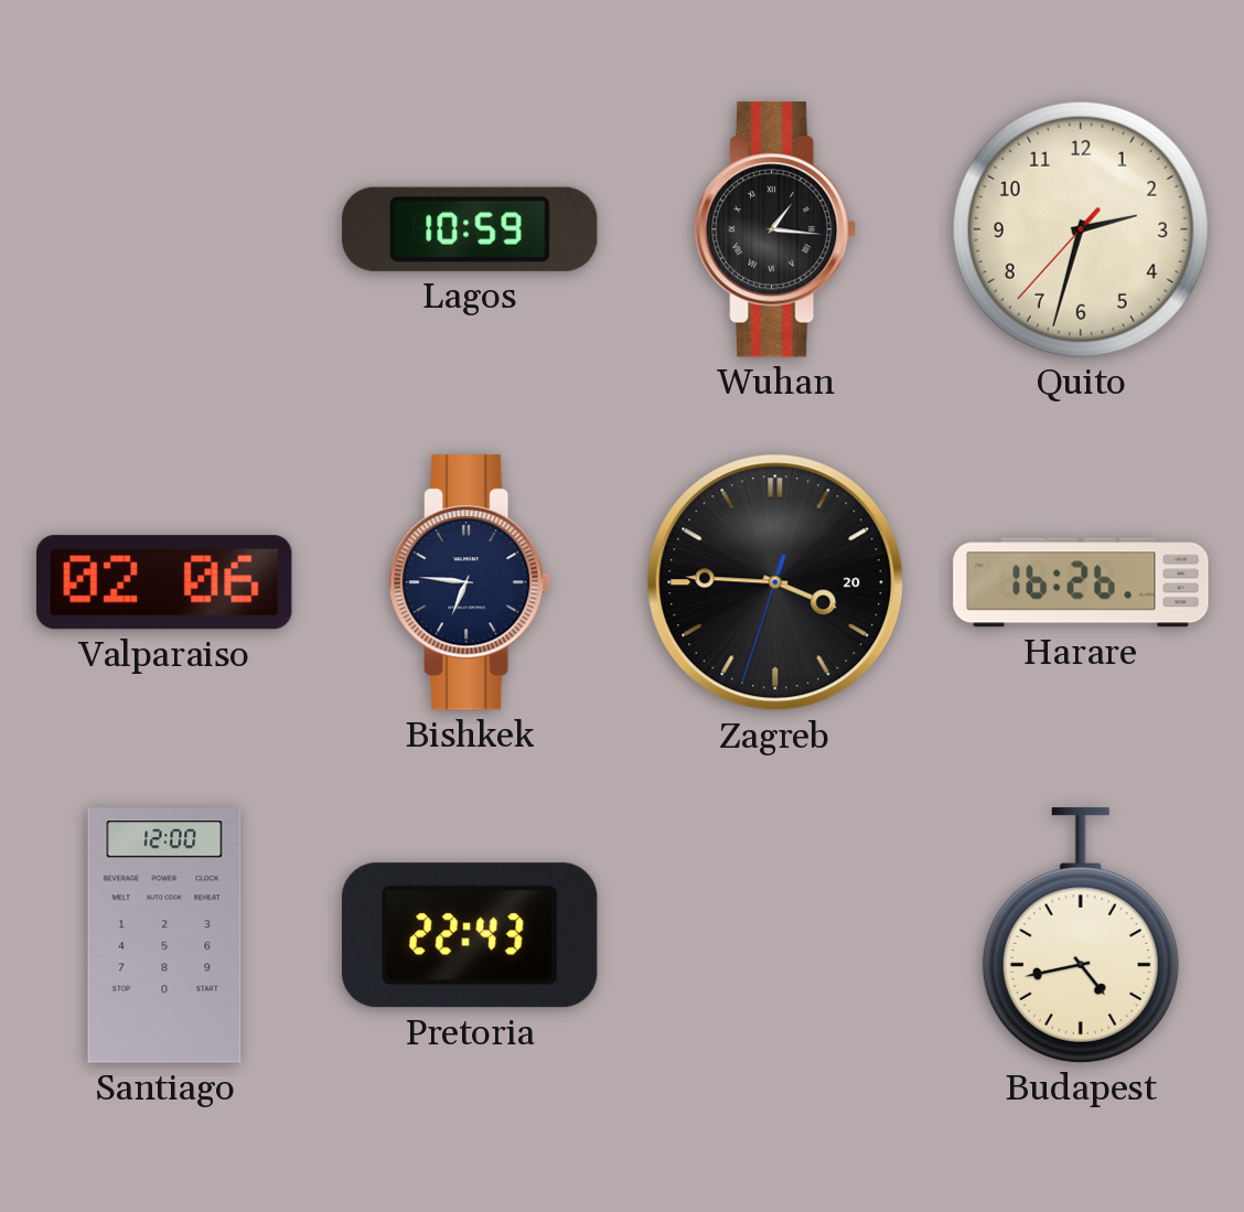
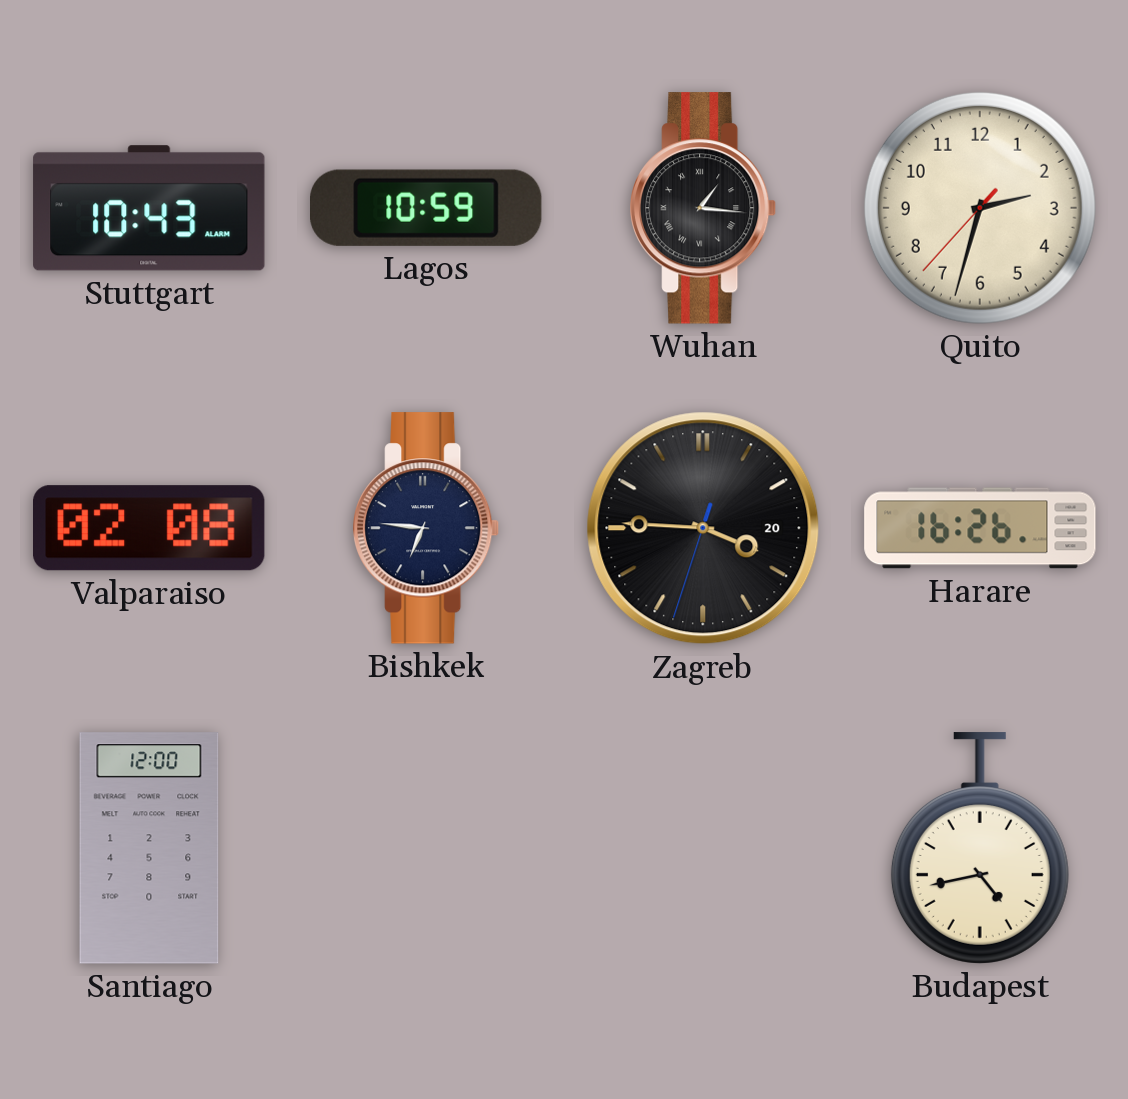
Stuttgart: none -> 10:43 (149, 208)
Valparaiso: 02:06 -> 02:08 (150, 528)
Pretoria: 22:43 -> none (470, 935)
